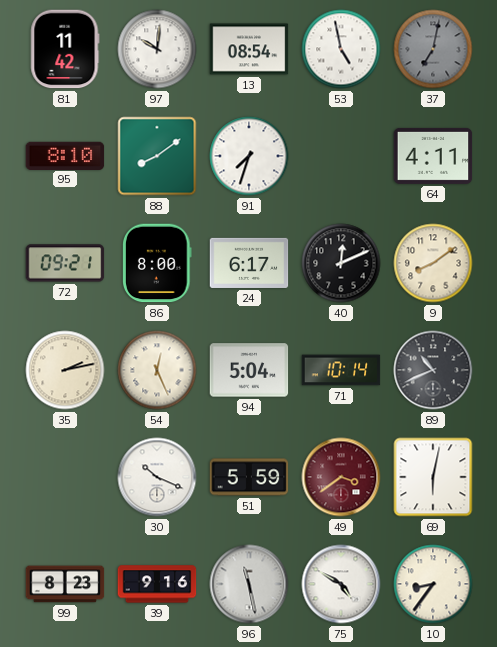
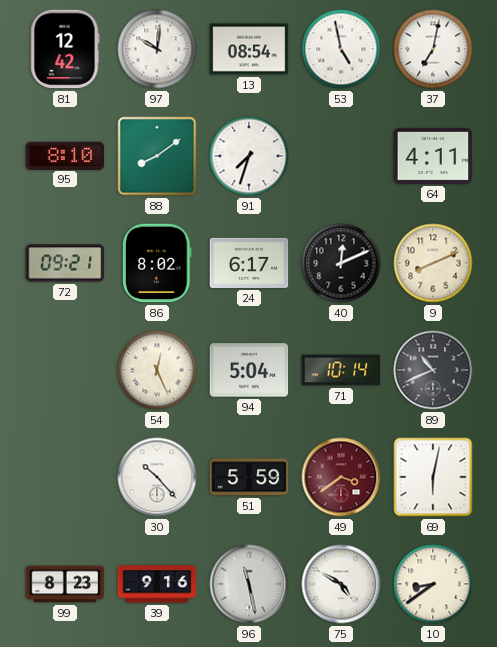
81: 11:42 -> 12:42 (65, 49)
37 dial: grey -> white (433, 49)
86: 8:00 -> 8:02 (158, 263)
9: 8:09 -> 8:11 (433, 263)
35: 2:13 -> none (65, 370)
30: 10:19 -> 10:23 (157, 477)
10: 8:36 -> 8:39 (433, 584)
